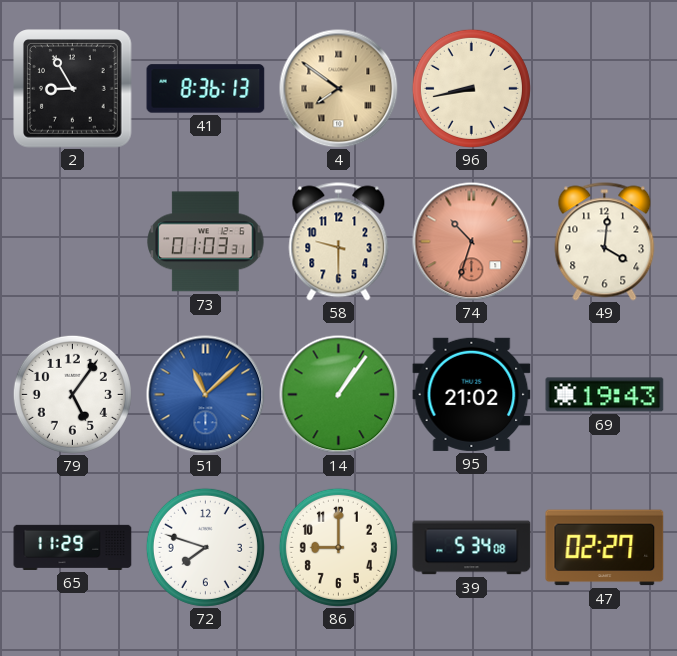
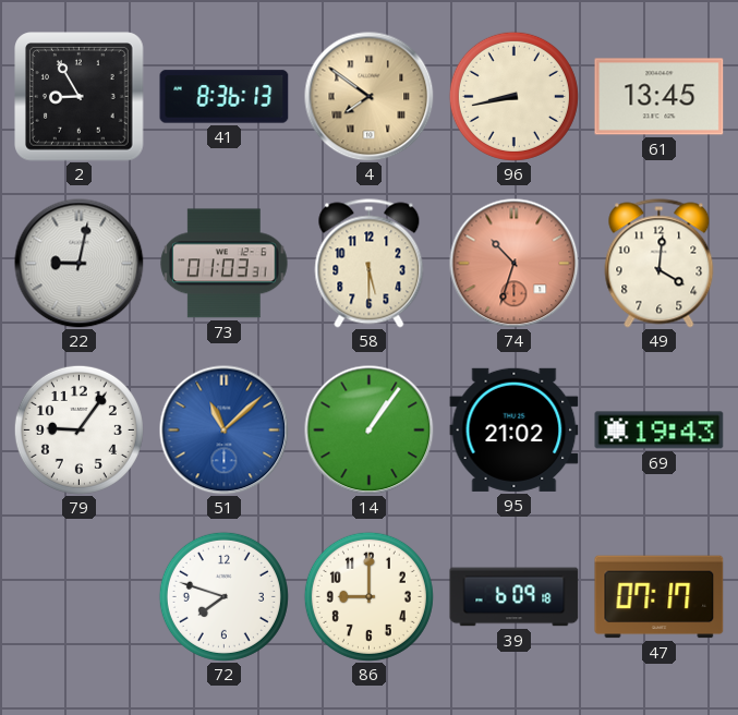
61: none -> 13:45 (660, 97)
22: none -> 9:02 (80, 264)
58: 9:30 -> 5:30 (370, 264)
79: 5:06 -> 9:06 (78, 429)
65: 11:29 -> none (73, 547)
39: 5:34 -> 6:09 (515, 597)
47: 02:27 -> 07:17 (660, 597)
